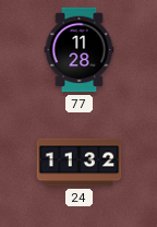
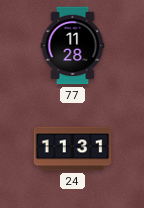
24: 11:32 -> 11:31 (73, 149)
